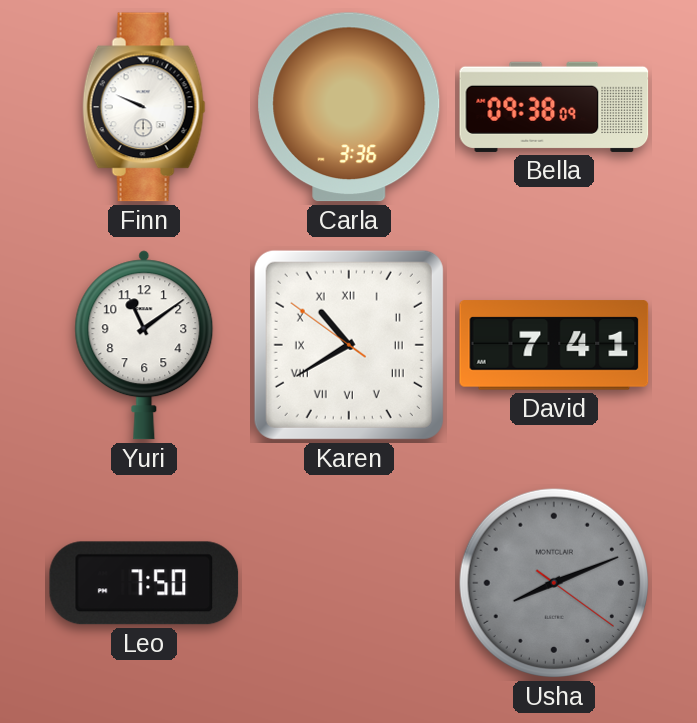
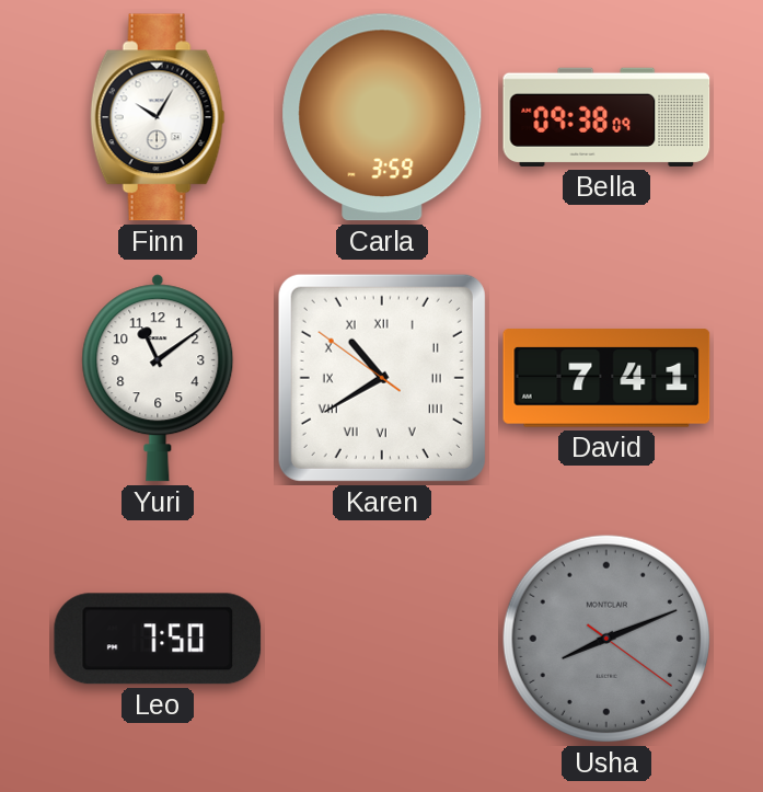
Finn: 9:49 -> 10:05 (158, 117)
Carla: 3:36 -> 3:59 (382, 117)
